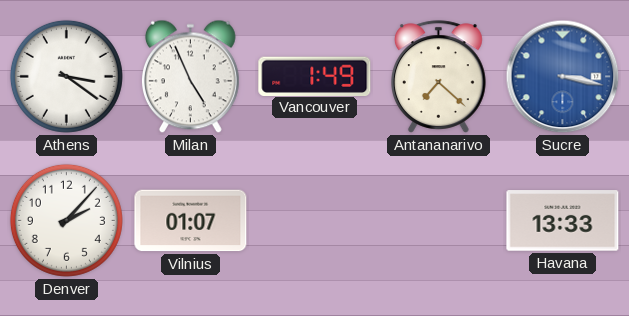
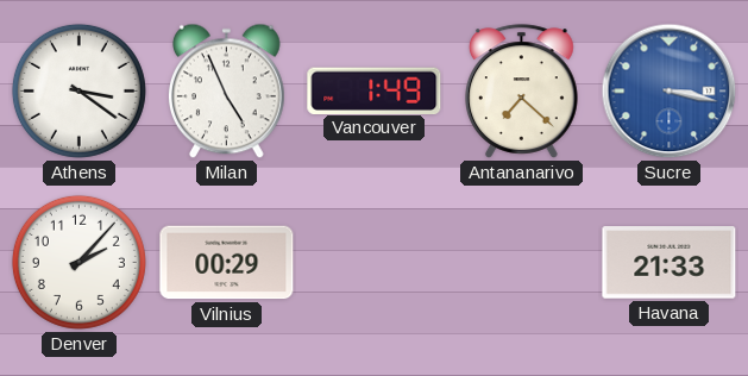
Vilnius: 01:07 -> 00:29 (227, 263)
Havana: 13:33 -> 21:33 (670, 263)
